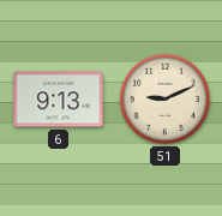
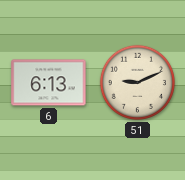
6: 9:13 -> 6:13 (49, 83)
